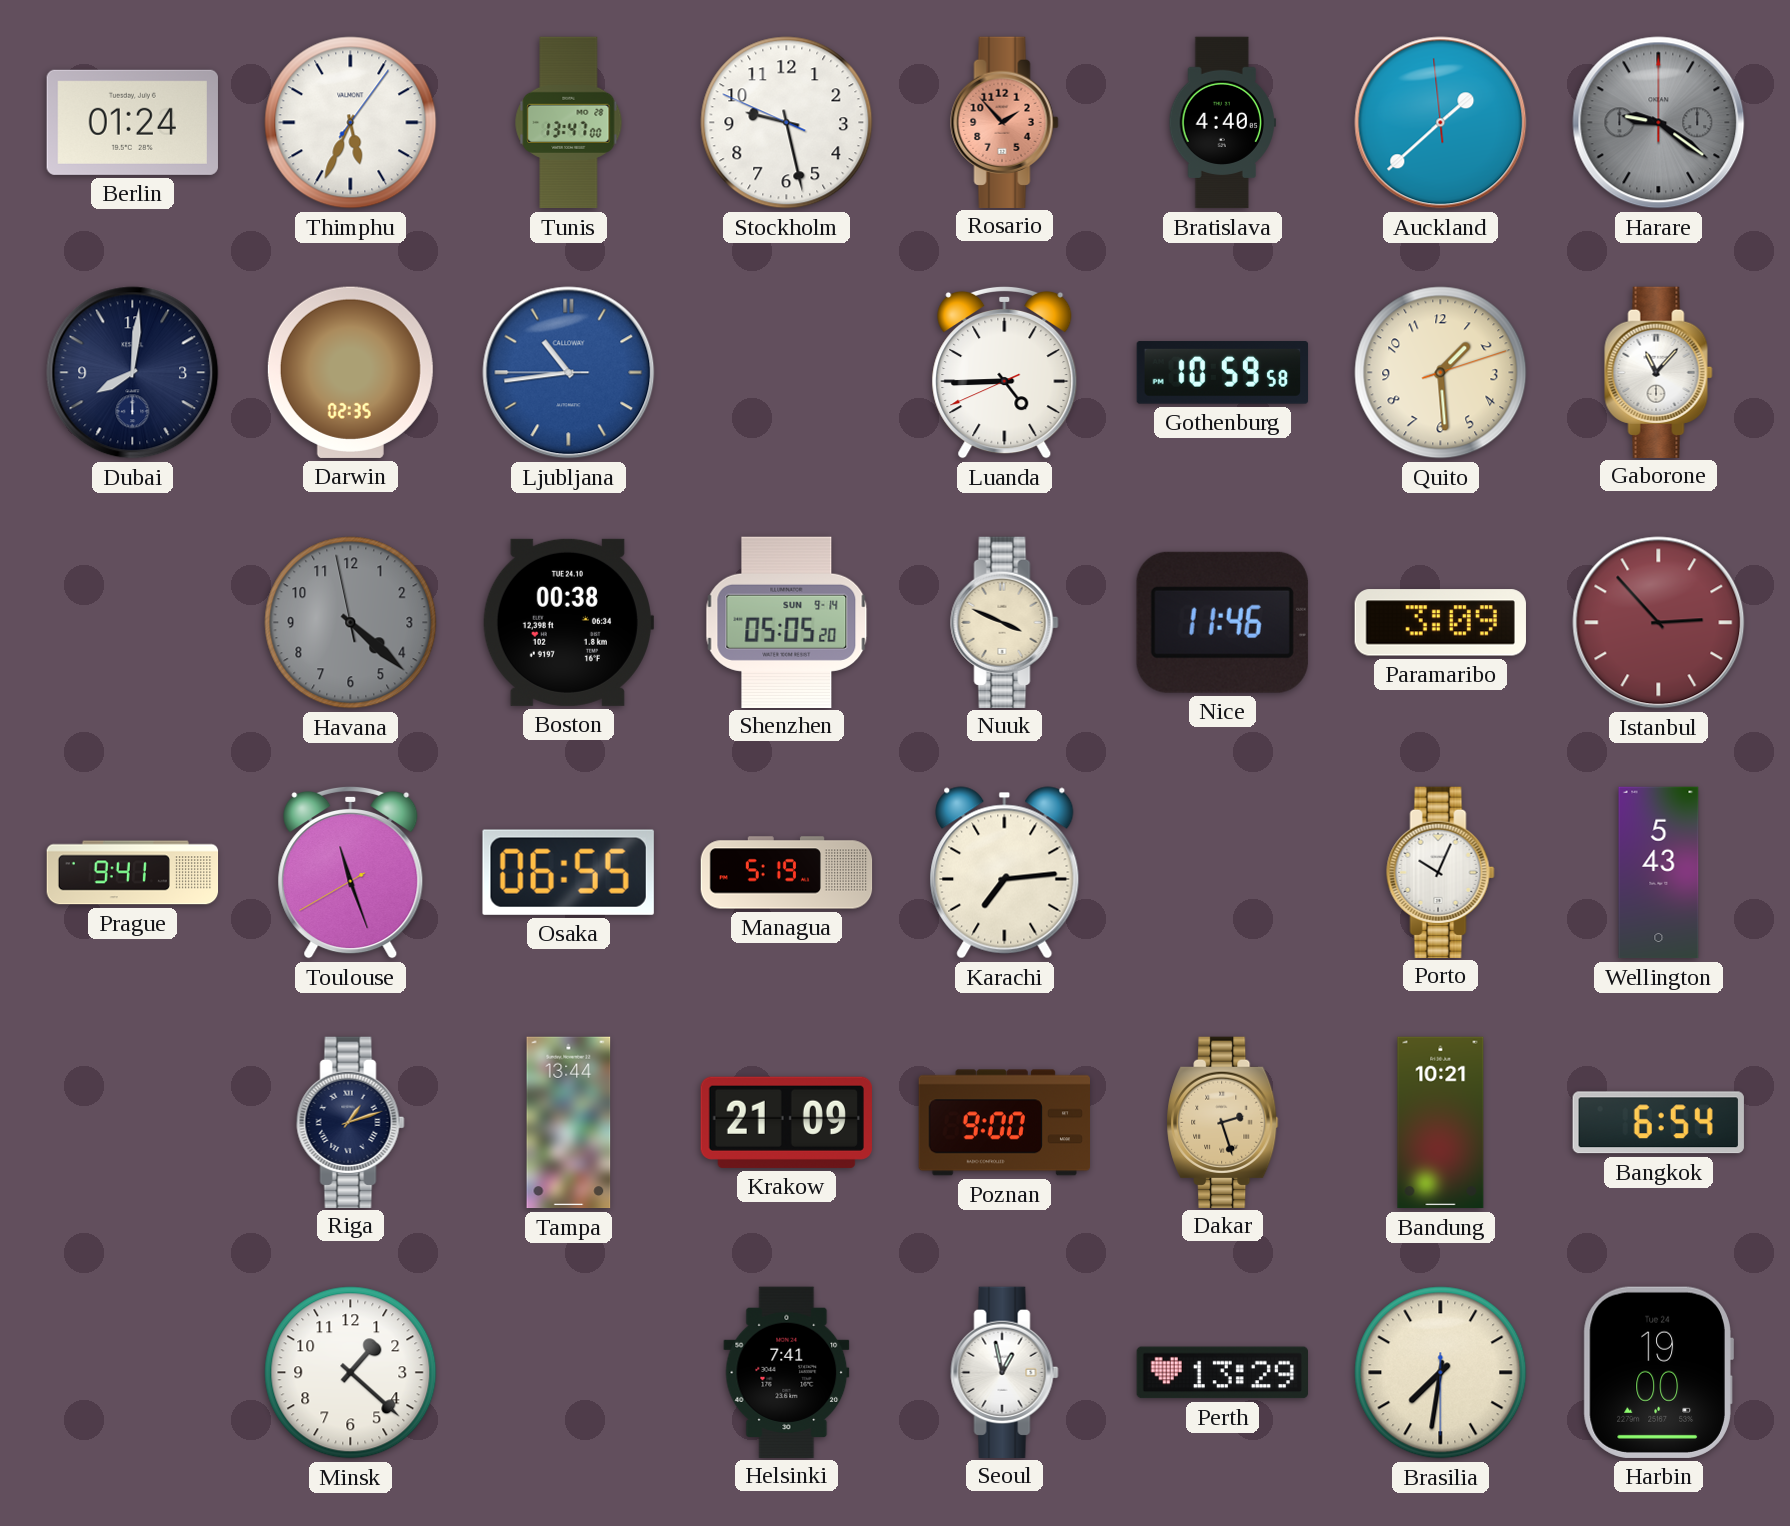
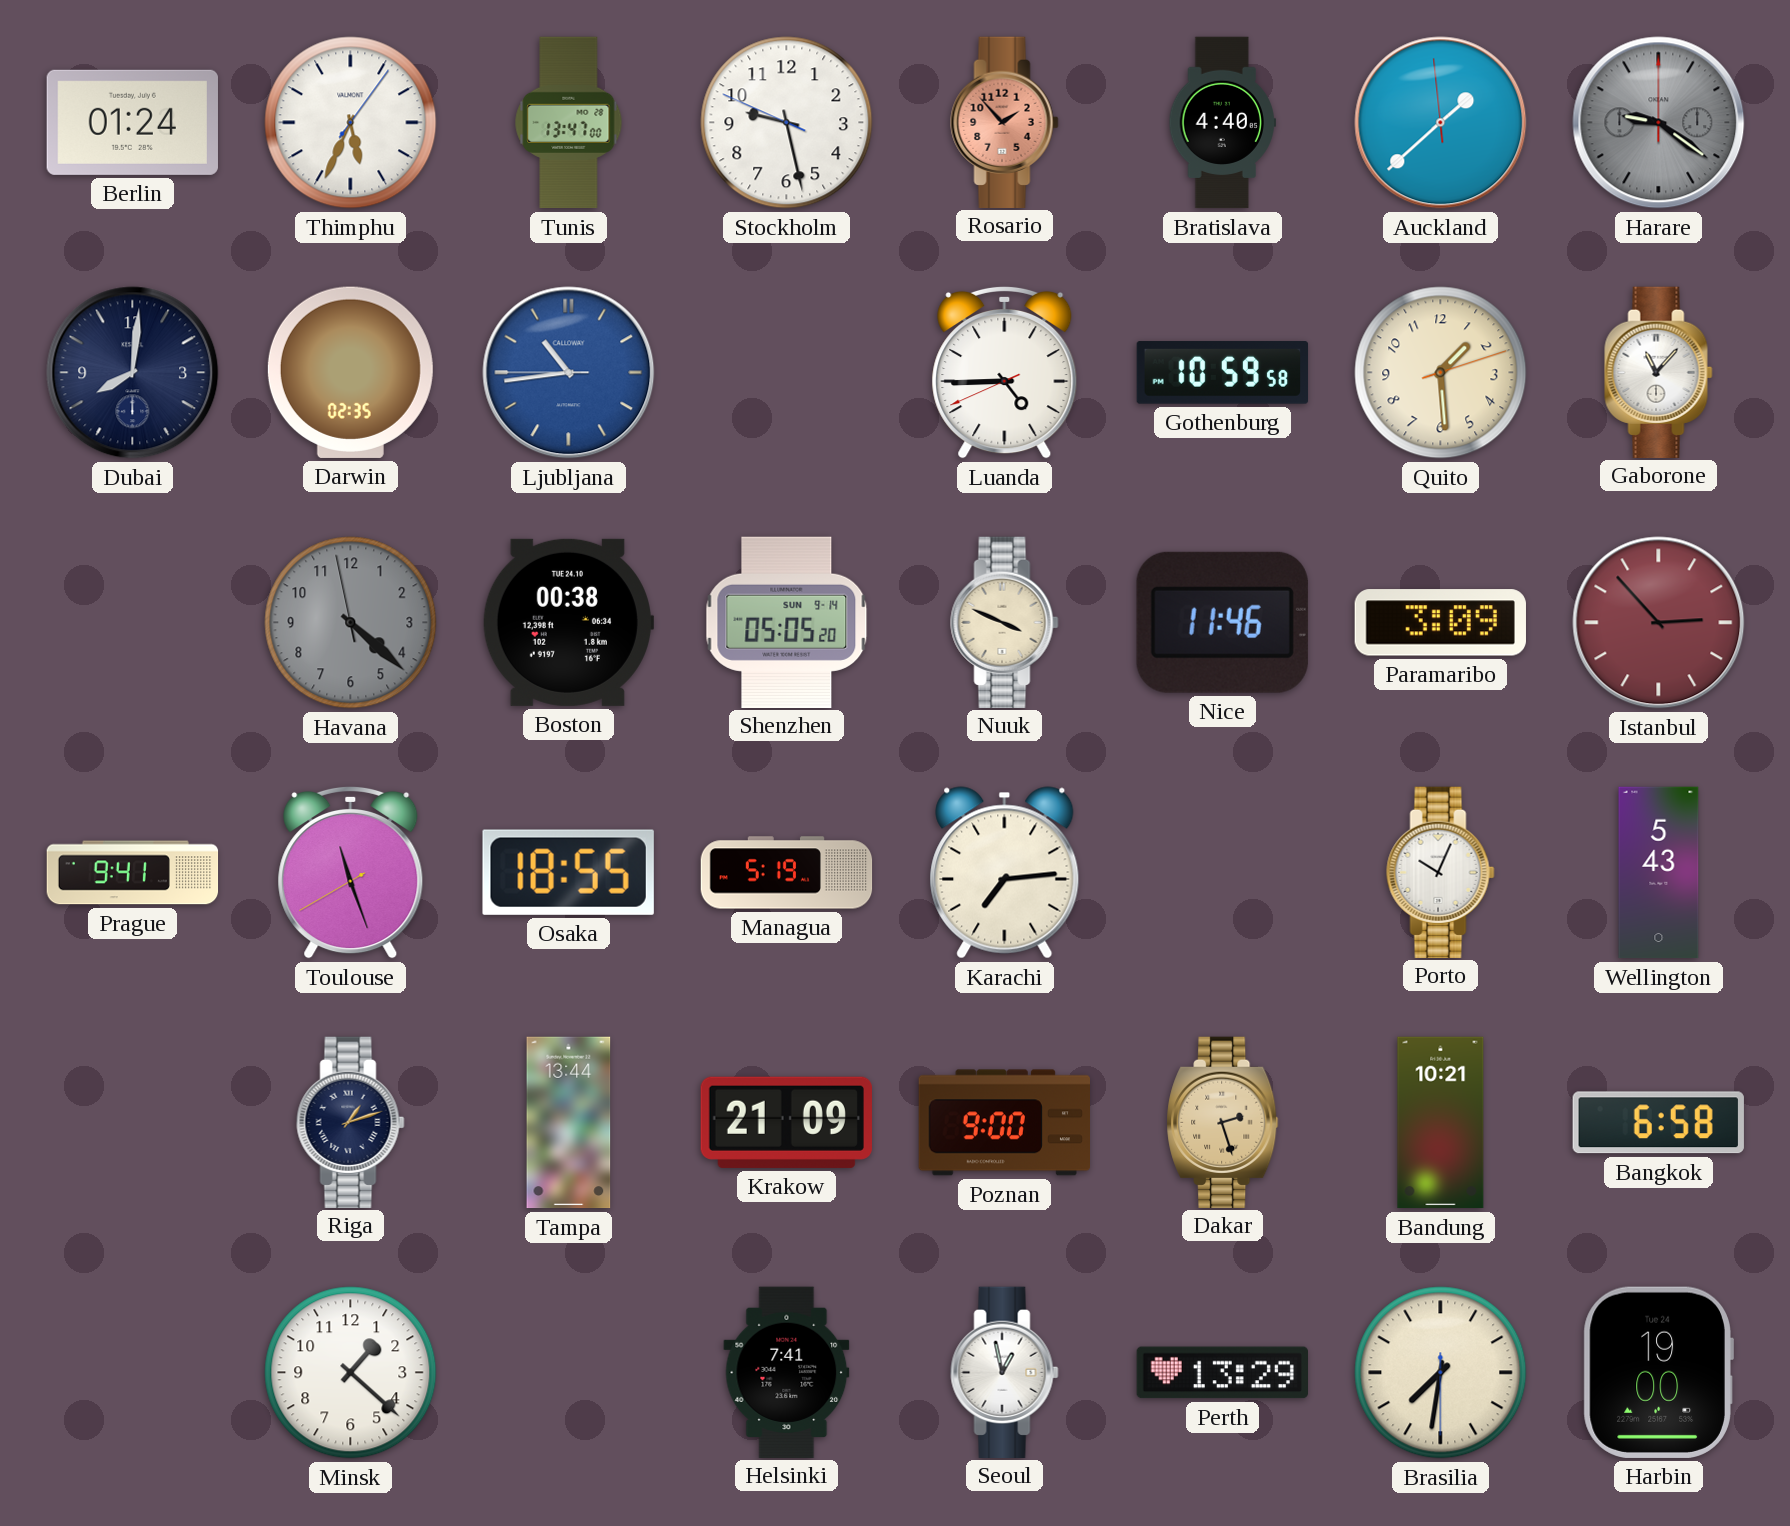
Osaka: 06:55 -> 18:55 (568, 872)
Bangkok: 6:54 -> 6:58 (1658, 1123)
